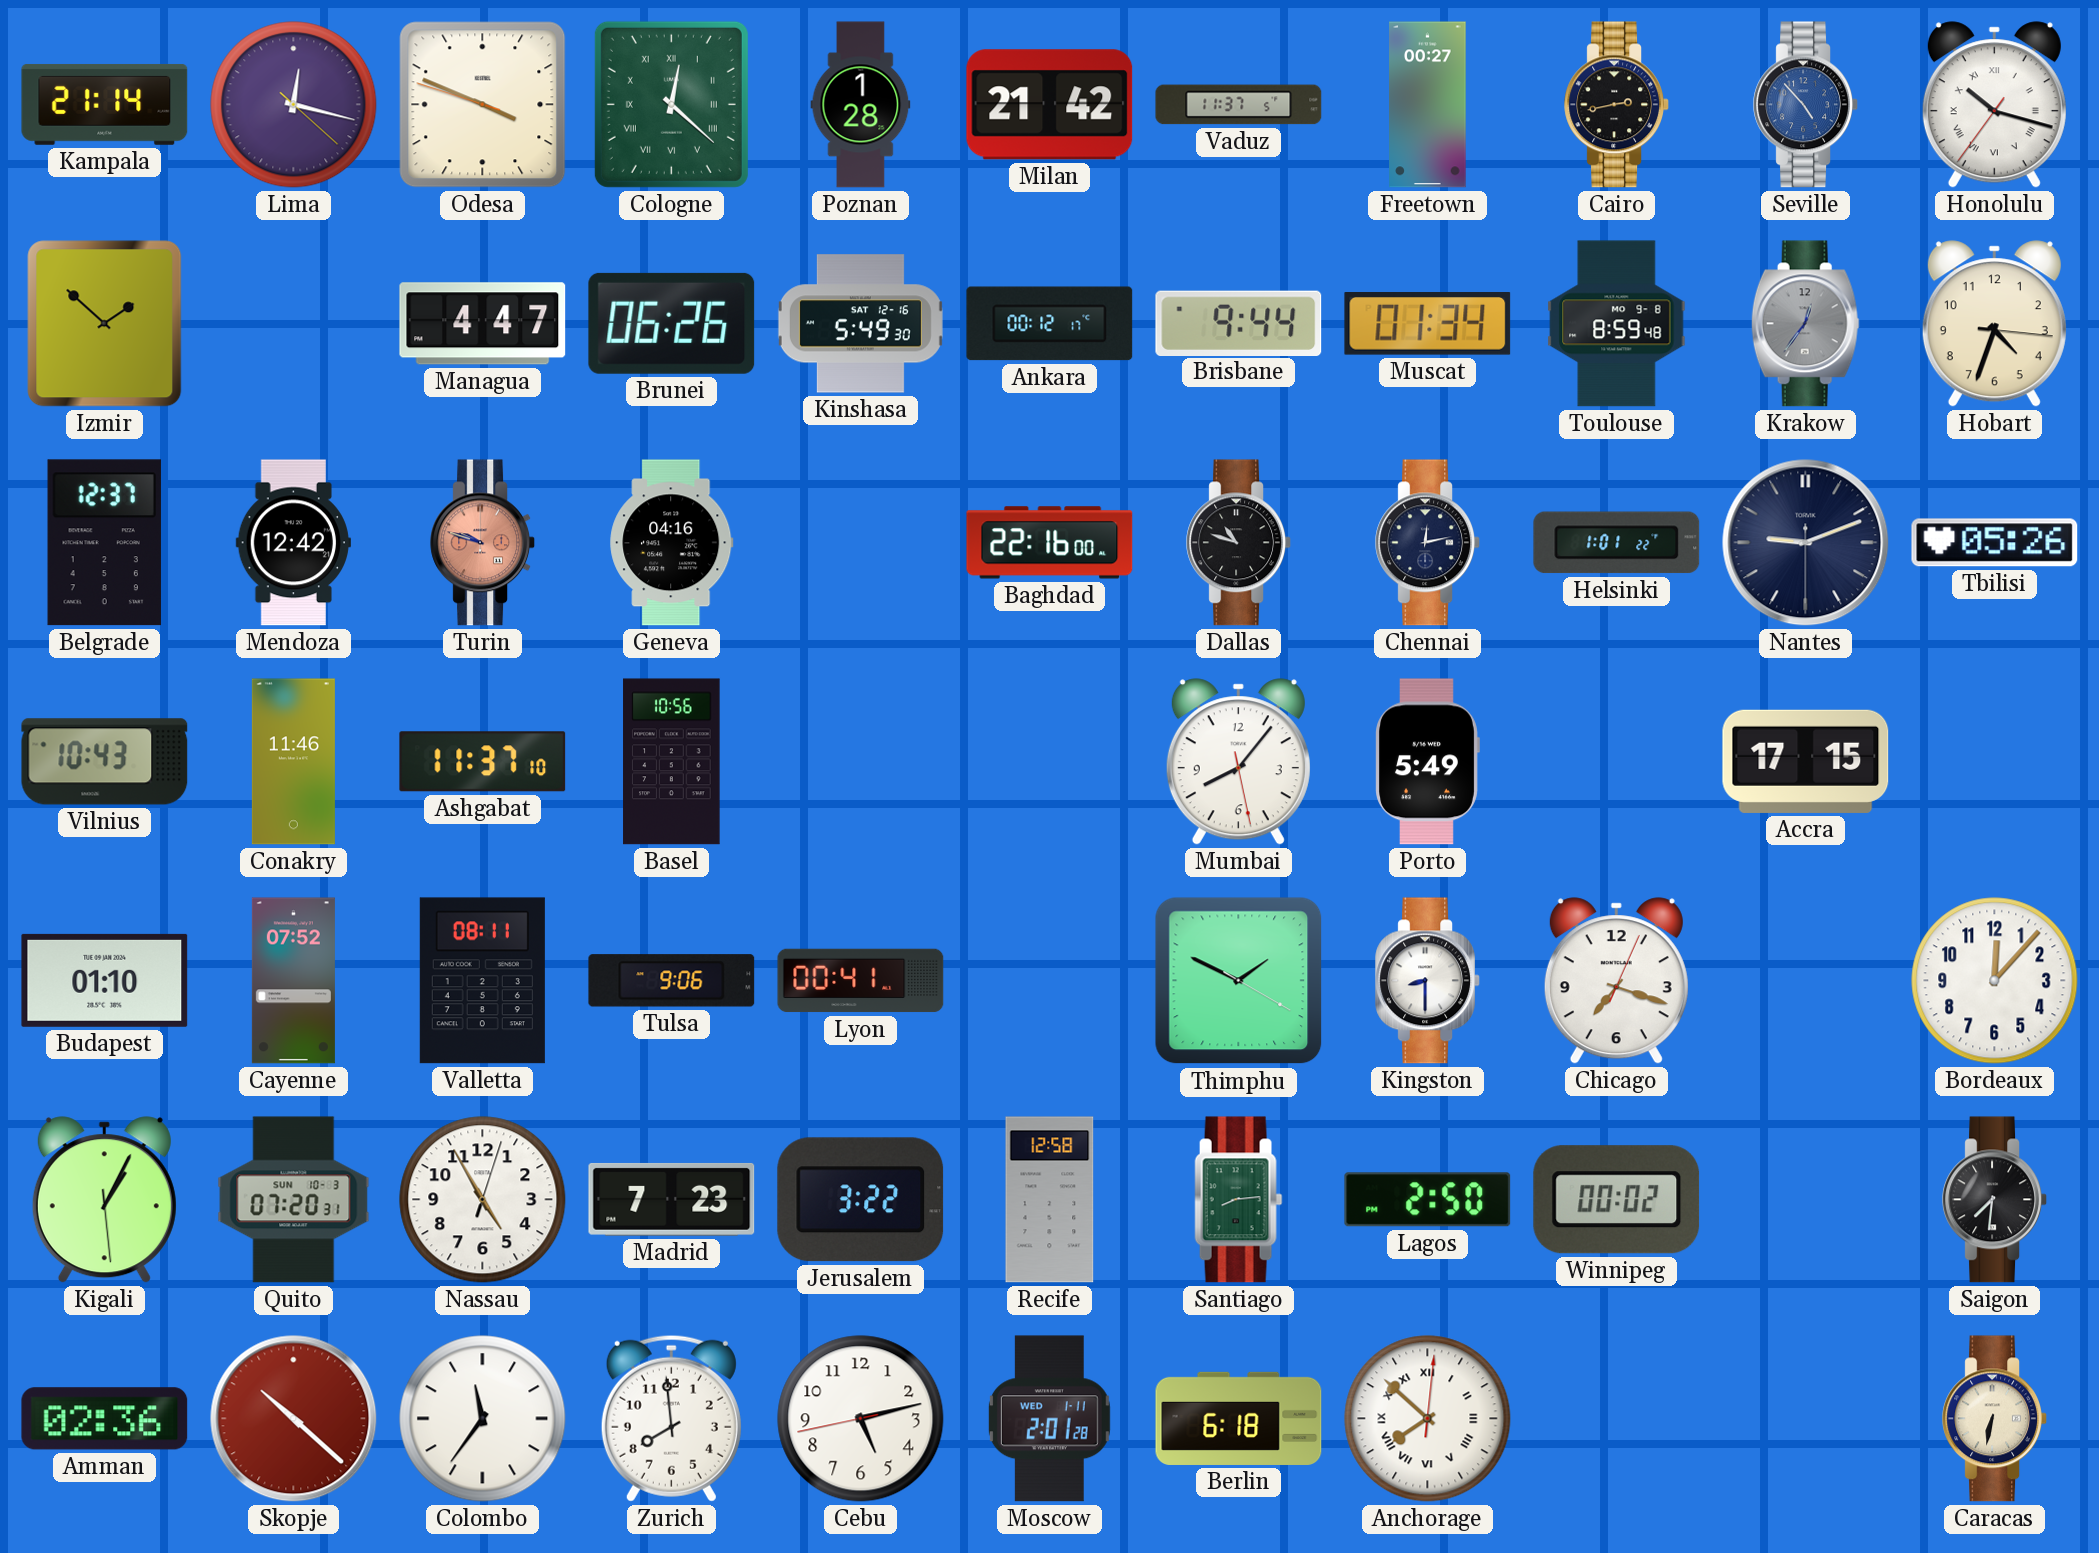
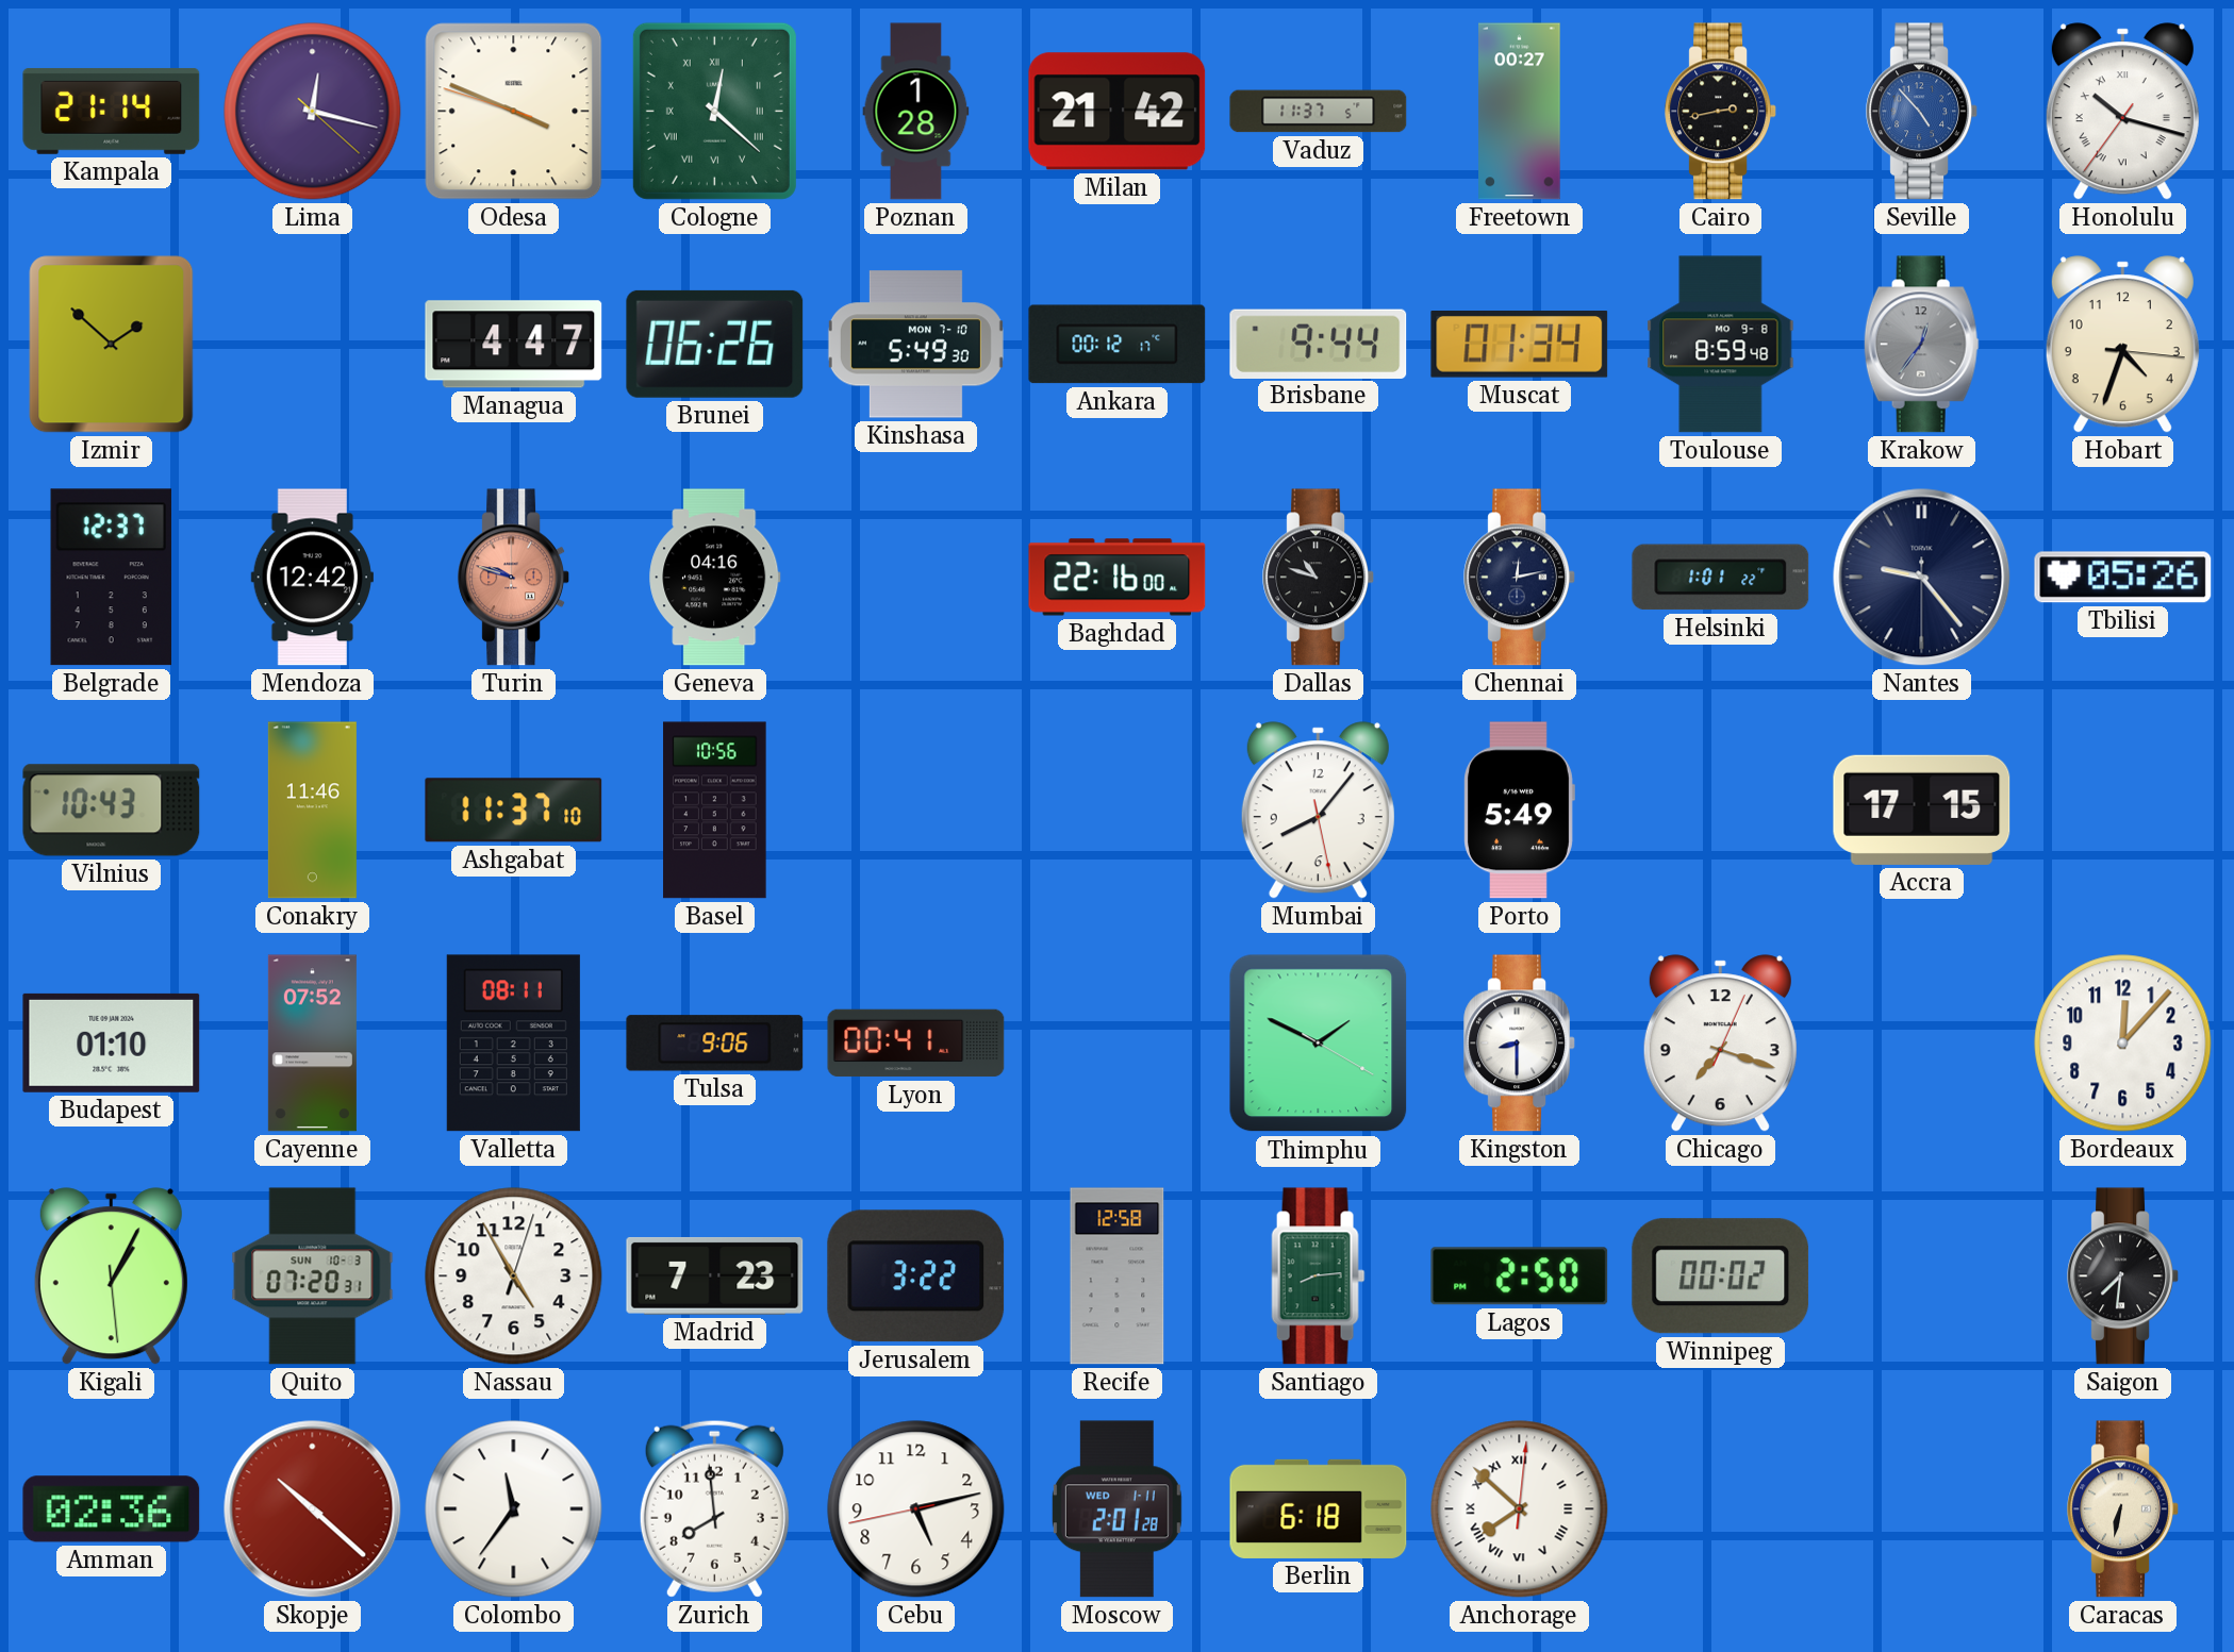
Kinshasa date: SAT 12-16 -> MON 7-10 (915, 345)
Nantes: 9:11 -> 9:23 (1922, 578)
